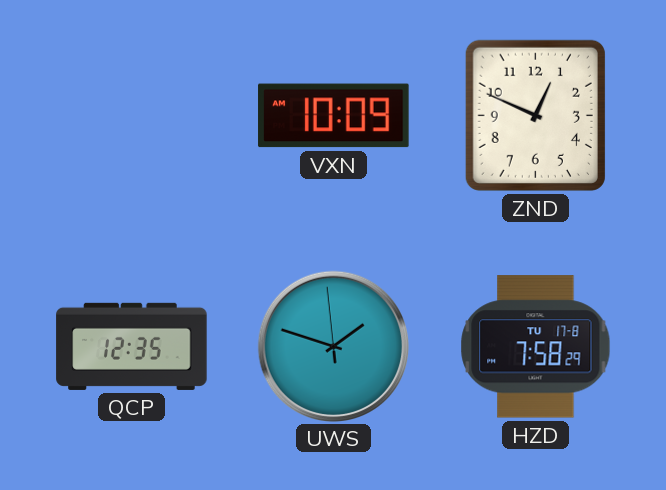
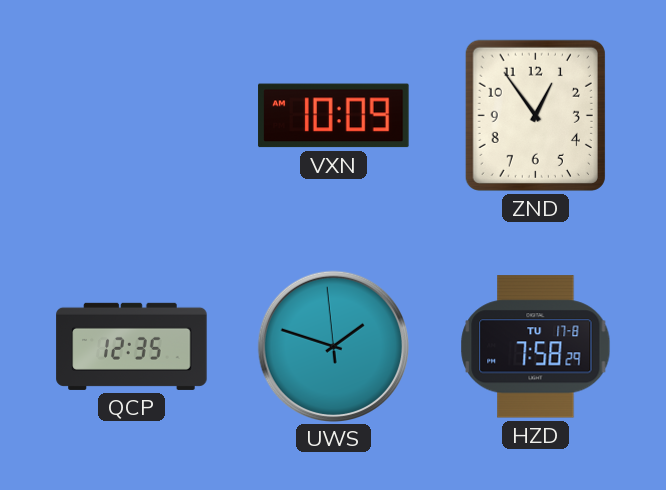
ZND: 12:49 -> 12:54 (535, 115)
